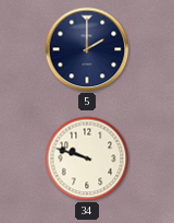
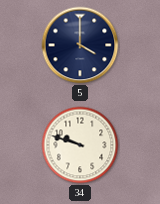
5: 2:00 -> 4:00 (80, 45)
